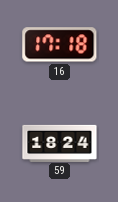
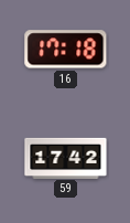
59: 18:24 -> 17:42 (66, 158)
